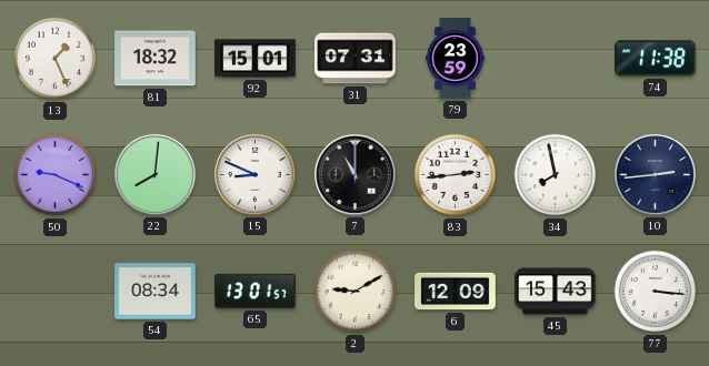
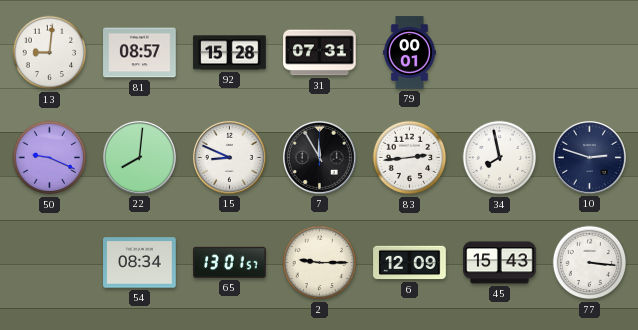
13: 1:26 -> 9:01 (50, 53)
81: 18:32 -> 08:57 (140, 53)
92: 15:01 -> 15:28 (230, 53)
79: 23:59 -> 00:01 (409, 53)
74: 11:38 -> none (656, 59)
7: 11:00 -> 11:55 (319, 157)
10: 2:44 -> 2:48 (589, 157)
2: 9:10 -> 9:15 (320, 263)
